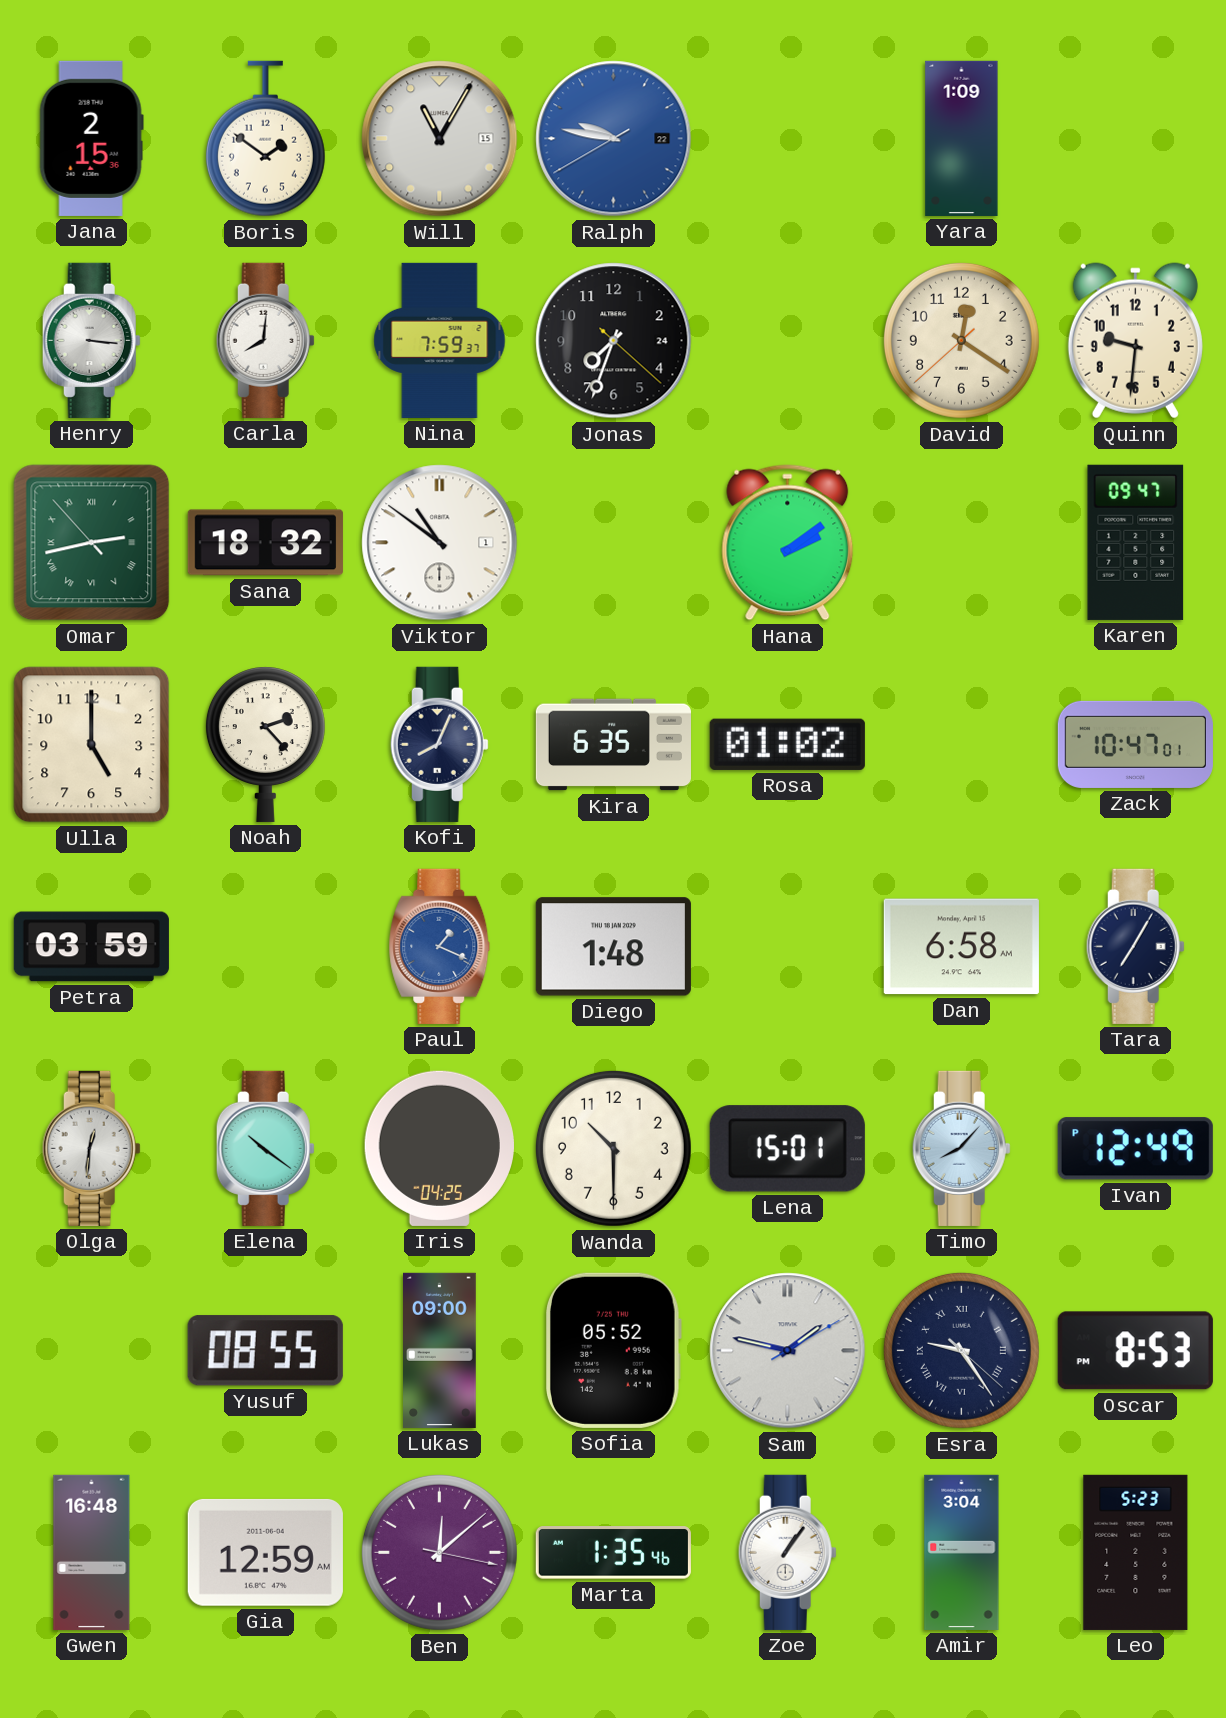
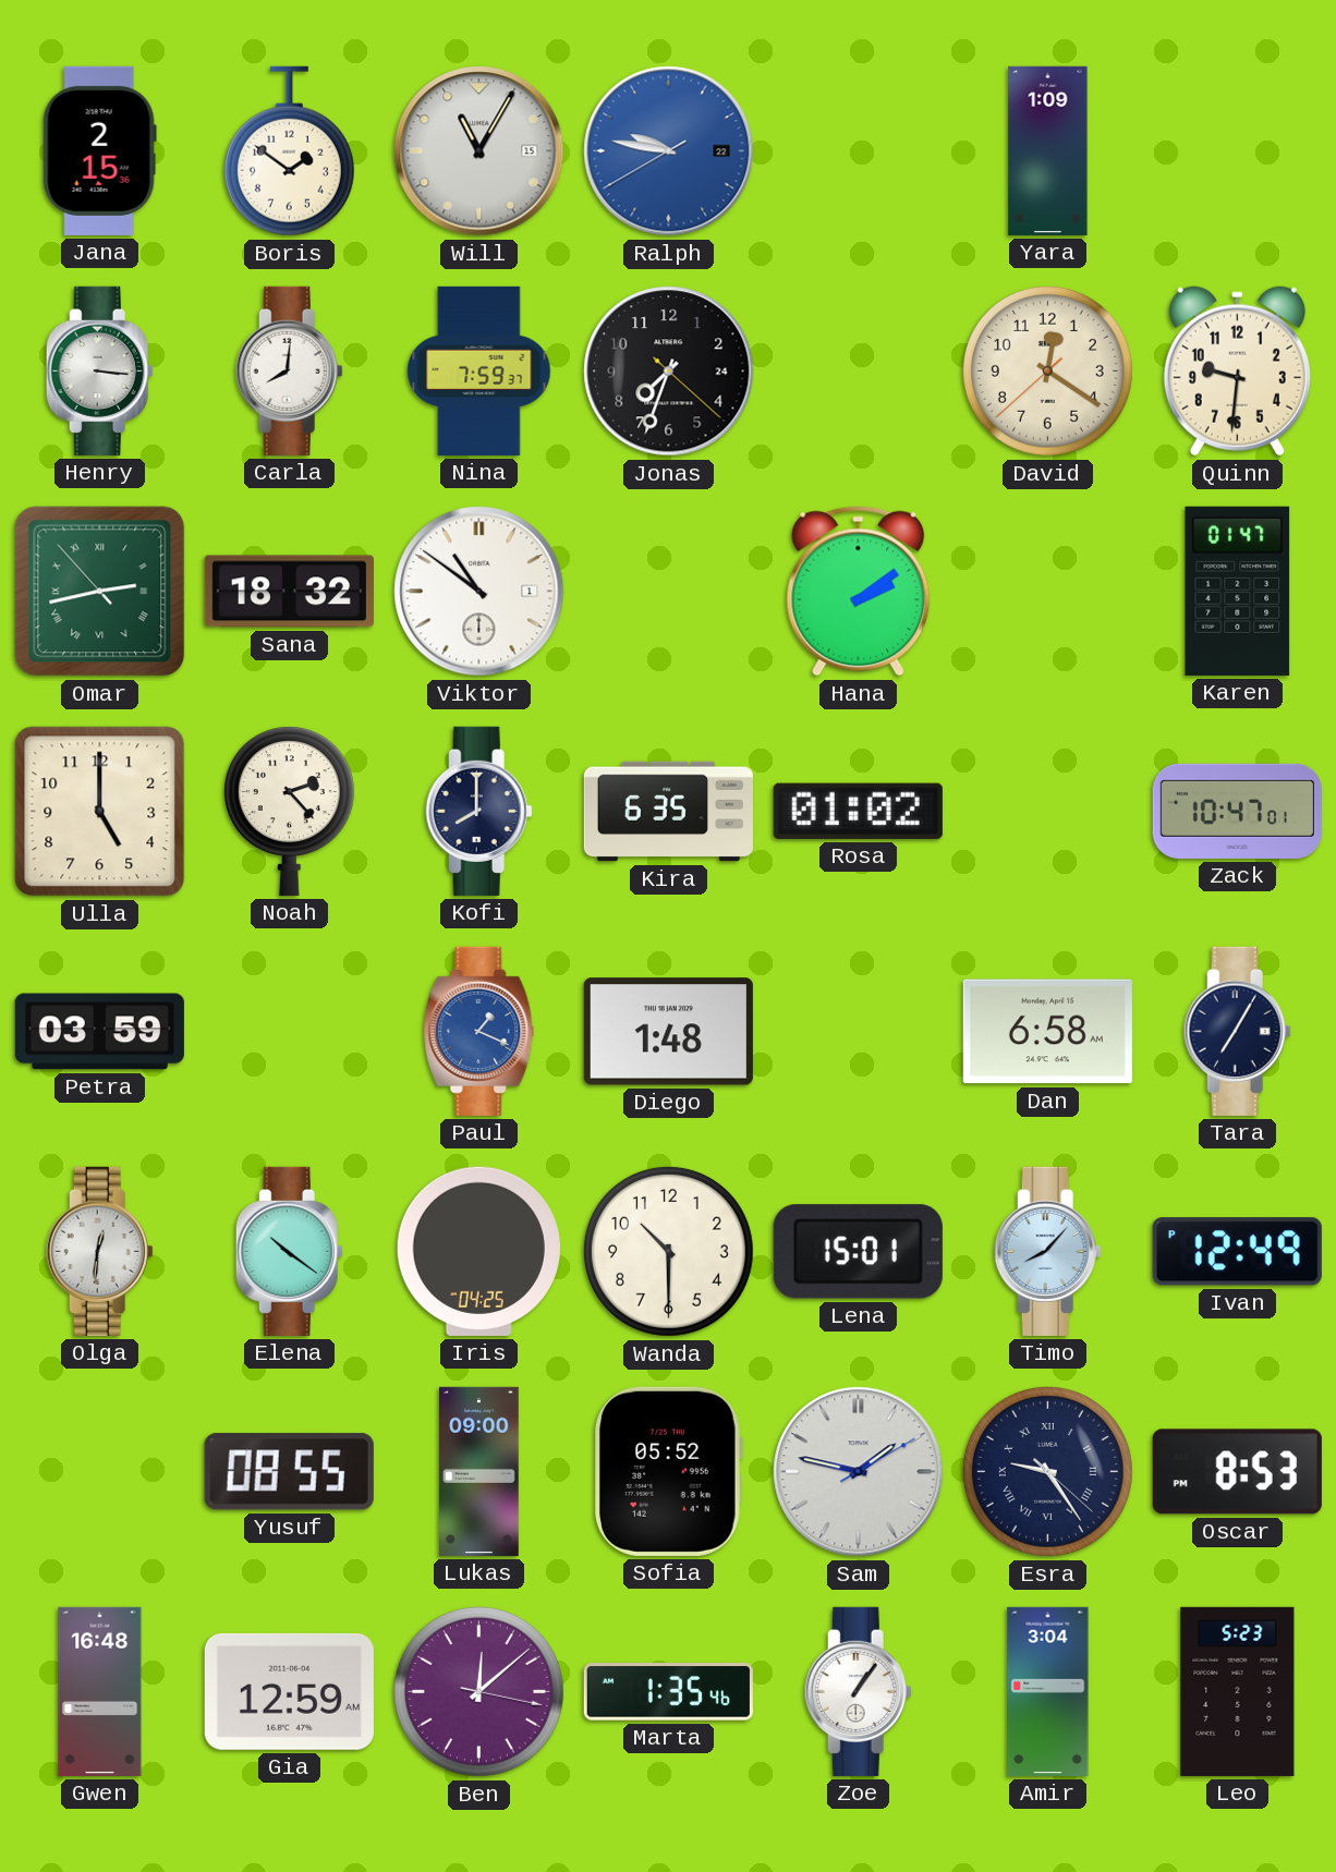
Karen: 09:47 -> 01:47 (1238, 591)
Kofi: 8:04 -> 8:00 (478, 811)
